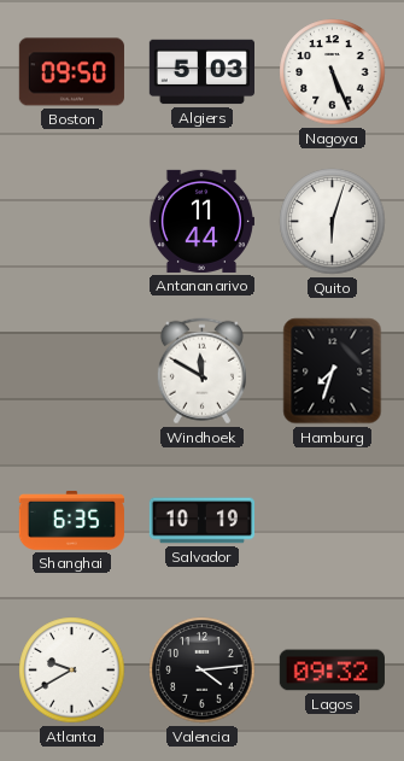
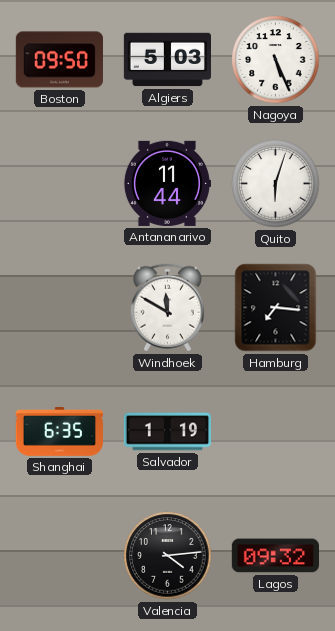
Hamburg: 7:33 -> 7:16 (276, 308)
Salvador: 10:19 -> 1:19 (167, 432)
Atlanta: 9:40 -> none (72, 671)
